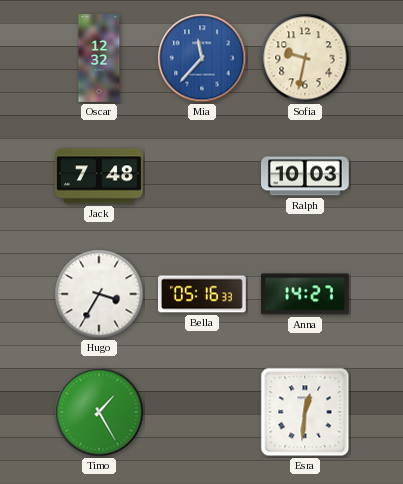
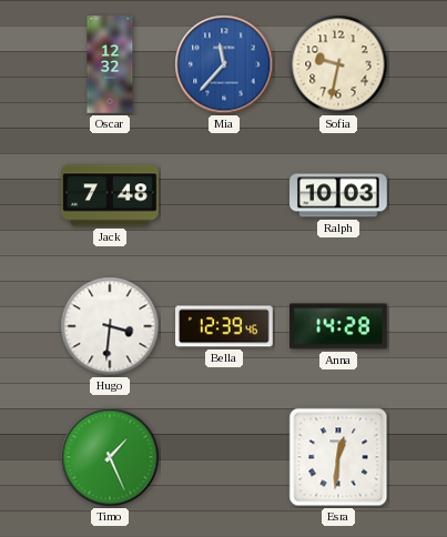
Hugo: 3:35 -> 3:31 (110, 326)
Bella: 05:16 -> 12:39 (225, 326)
Anna: 14:27 -> 14:28 (339, 326)
Timo: 1:25 -> 1:26 (110, 457)
